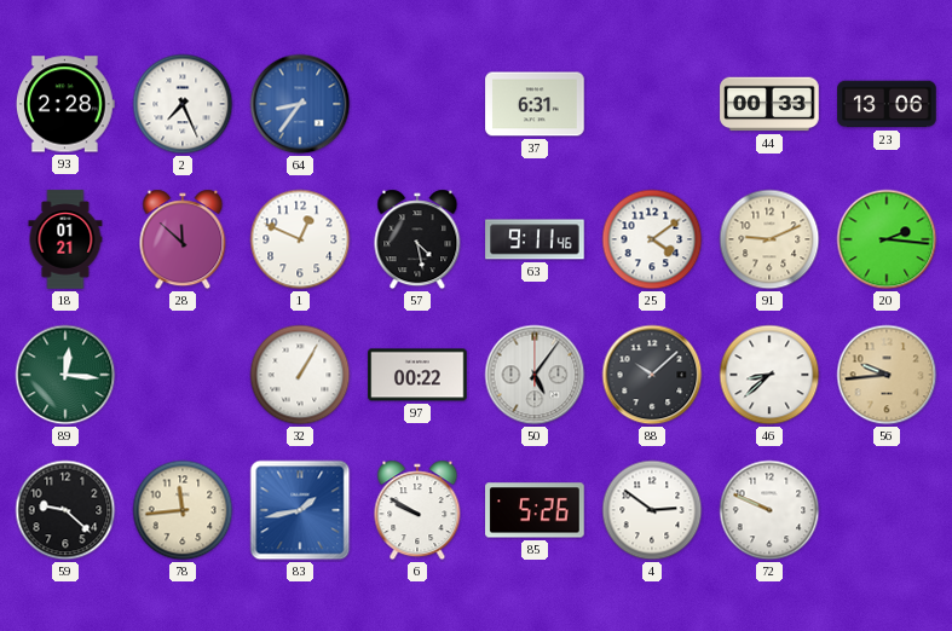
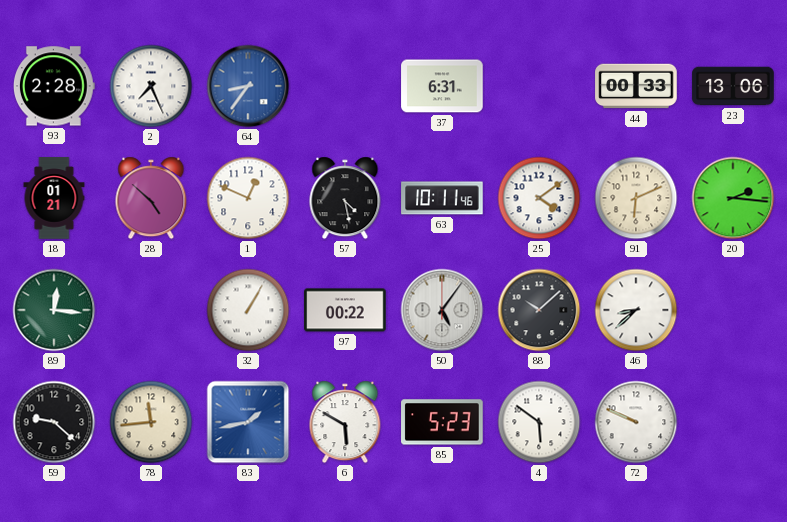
28: 11:52 -> 4:52 (151, 198)
63: 9:11 -> 10:11 (442, 198)
91: 9:11 -> 6:11 (636, 198)
56: 9:44 -> none (887, 375)
6: 9:50 -> 5:50 (345, 422)
85: 5:26 -> 5:23 (442, 422)
4: 2:51 -> 5:51 (539, 422)
